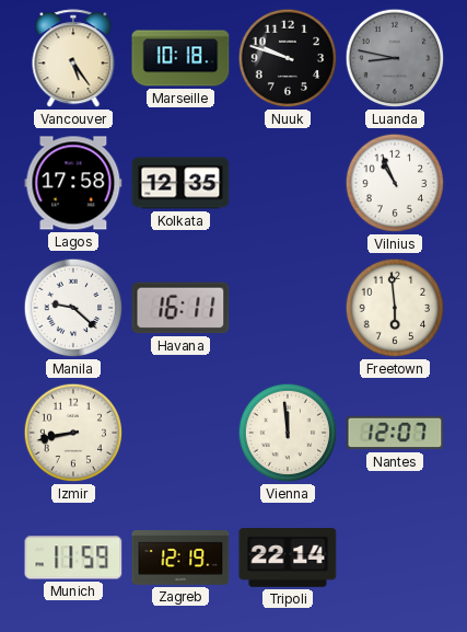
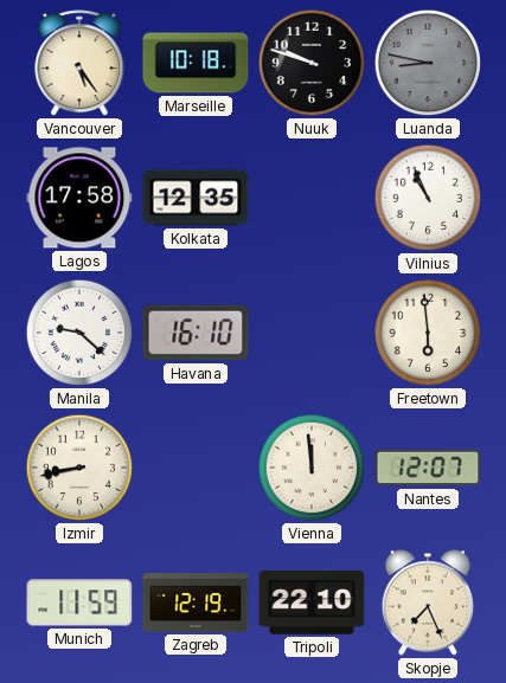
Havana: 16:11 -> 16:10 (196, 333)
Tripoli: 22:14 -> 22:10 (312, 604)
Skopje: none -> 7:26 (428, 603)
